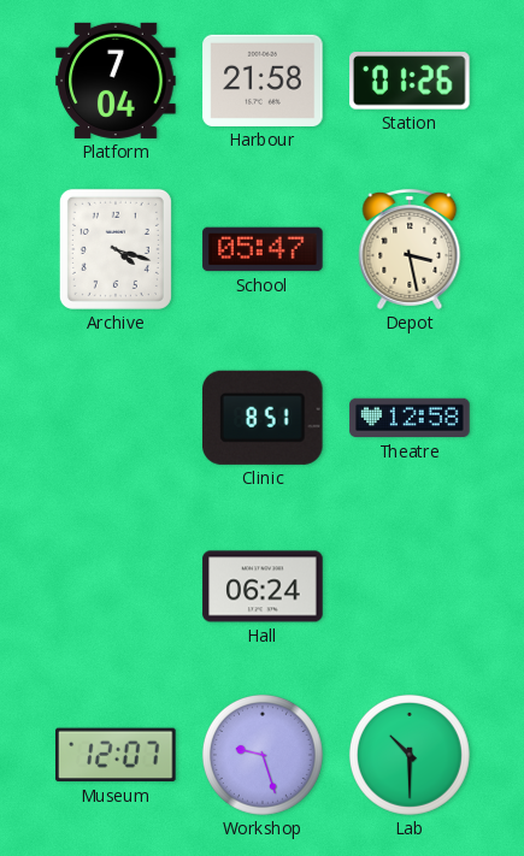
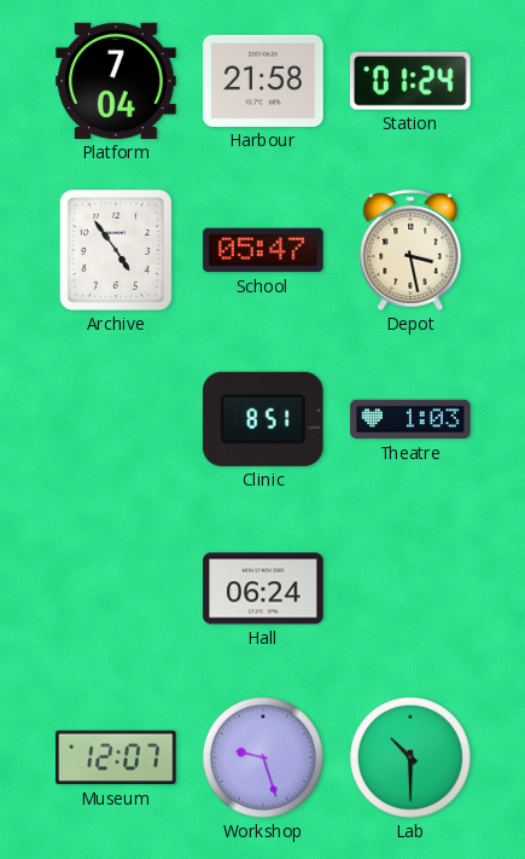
Station: 01:26 -> 01:24 (412, 81)
Archive: 4:18 -> 4:54 (116, 250)
Theatre: 12:58 -> 1:03 (410, 419)
